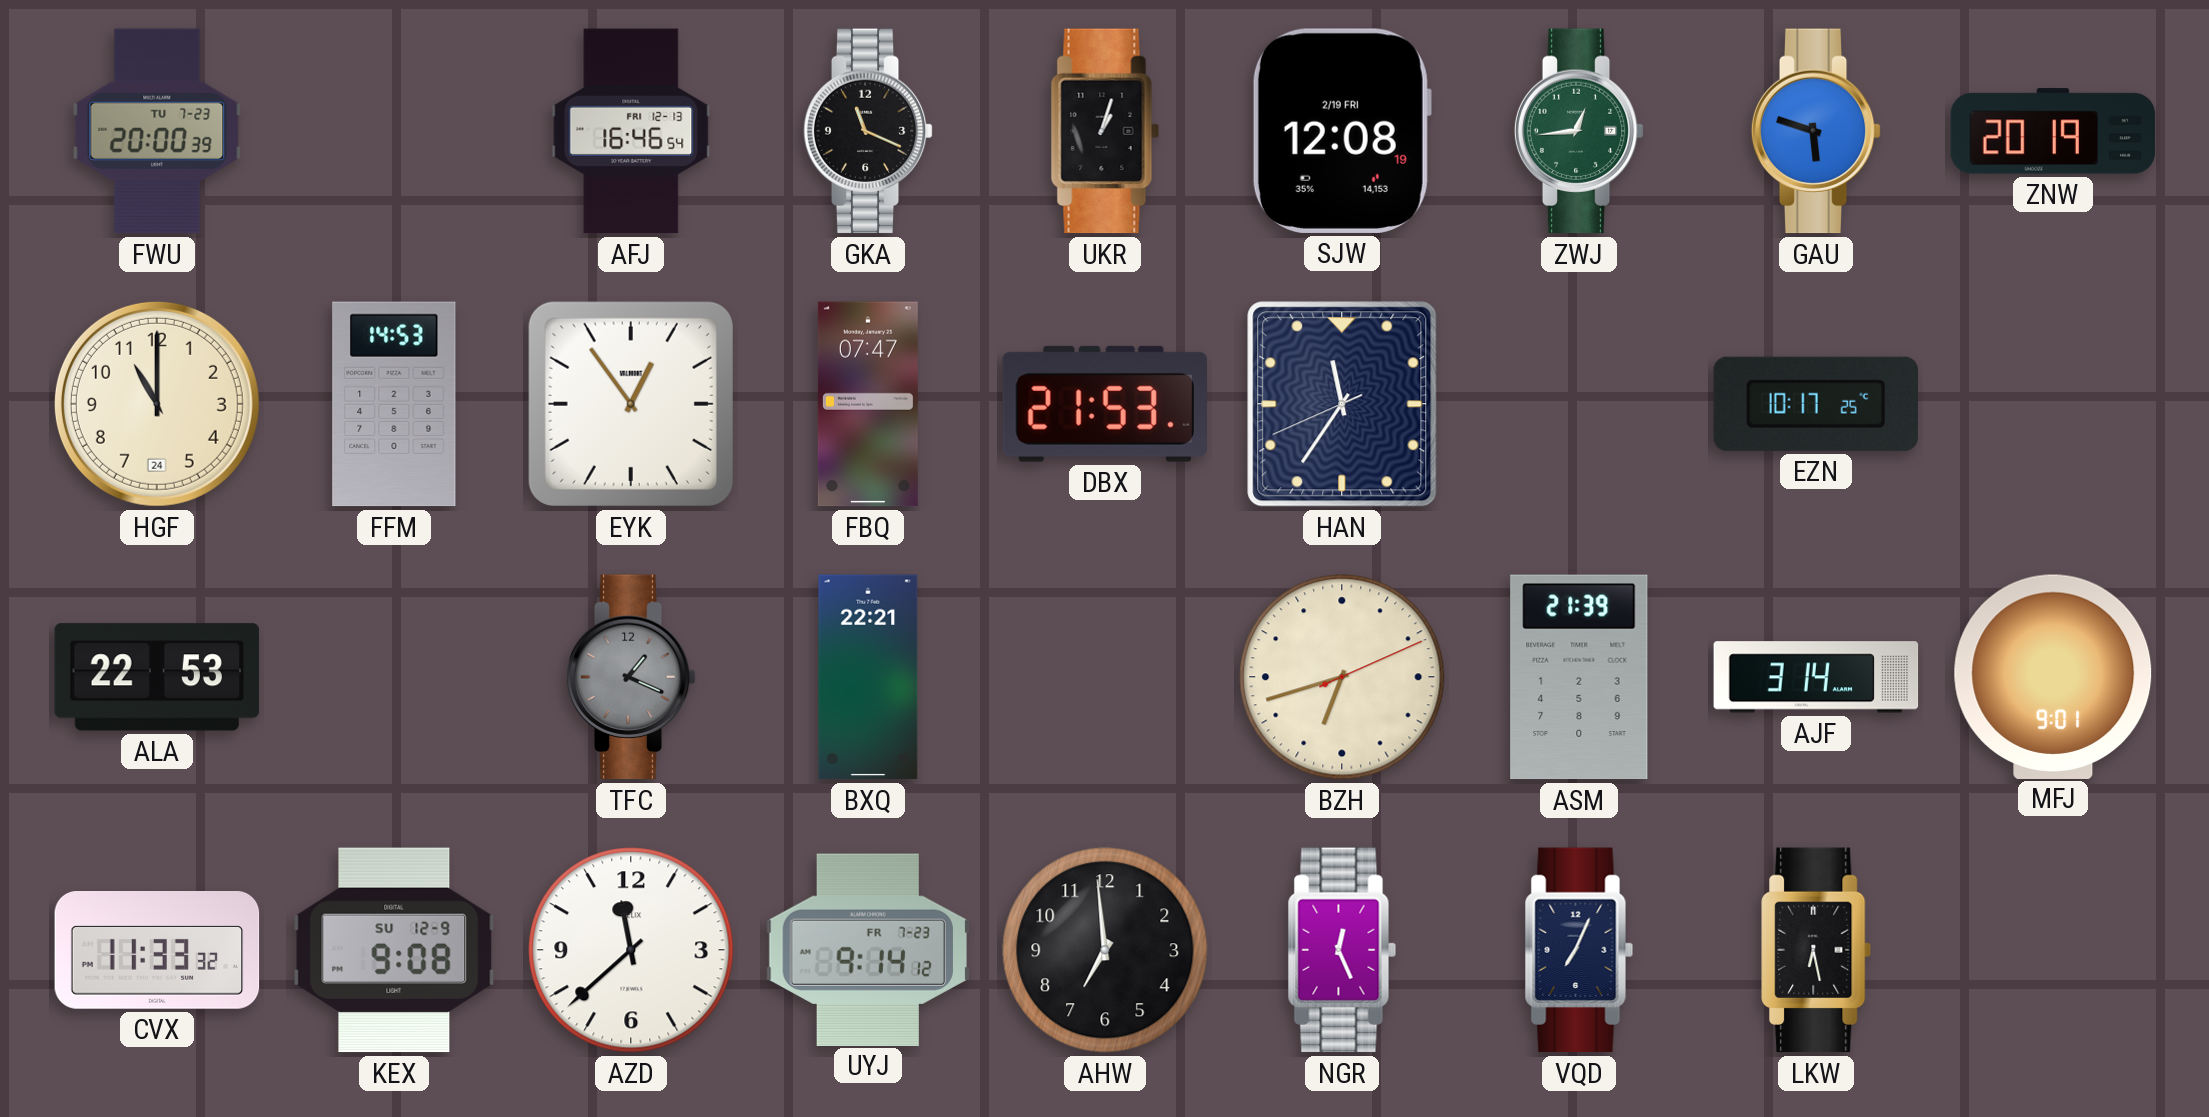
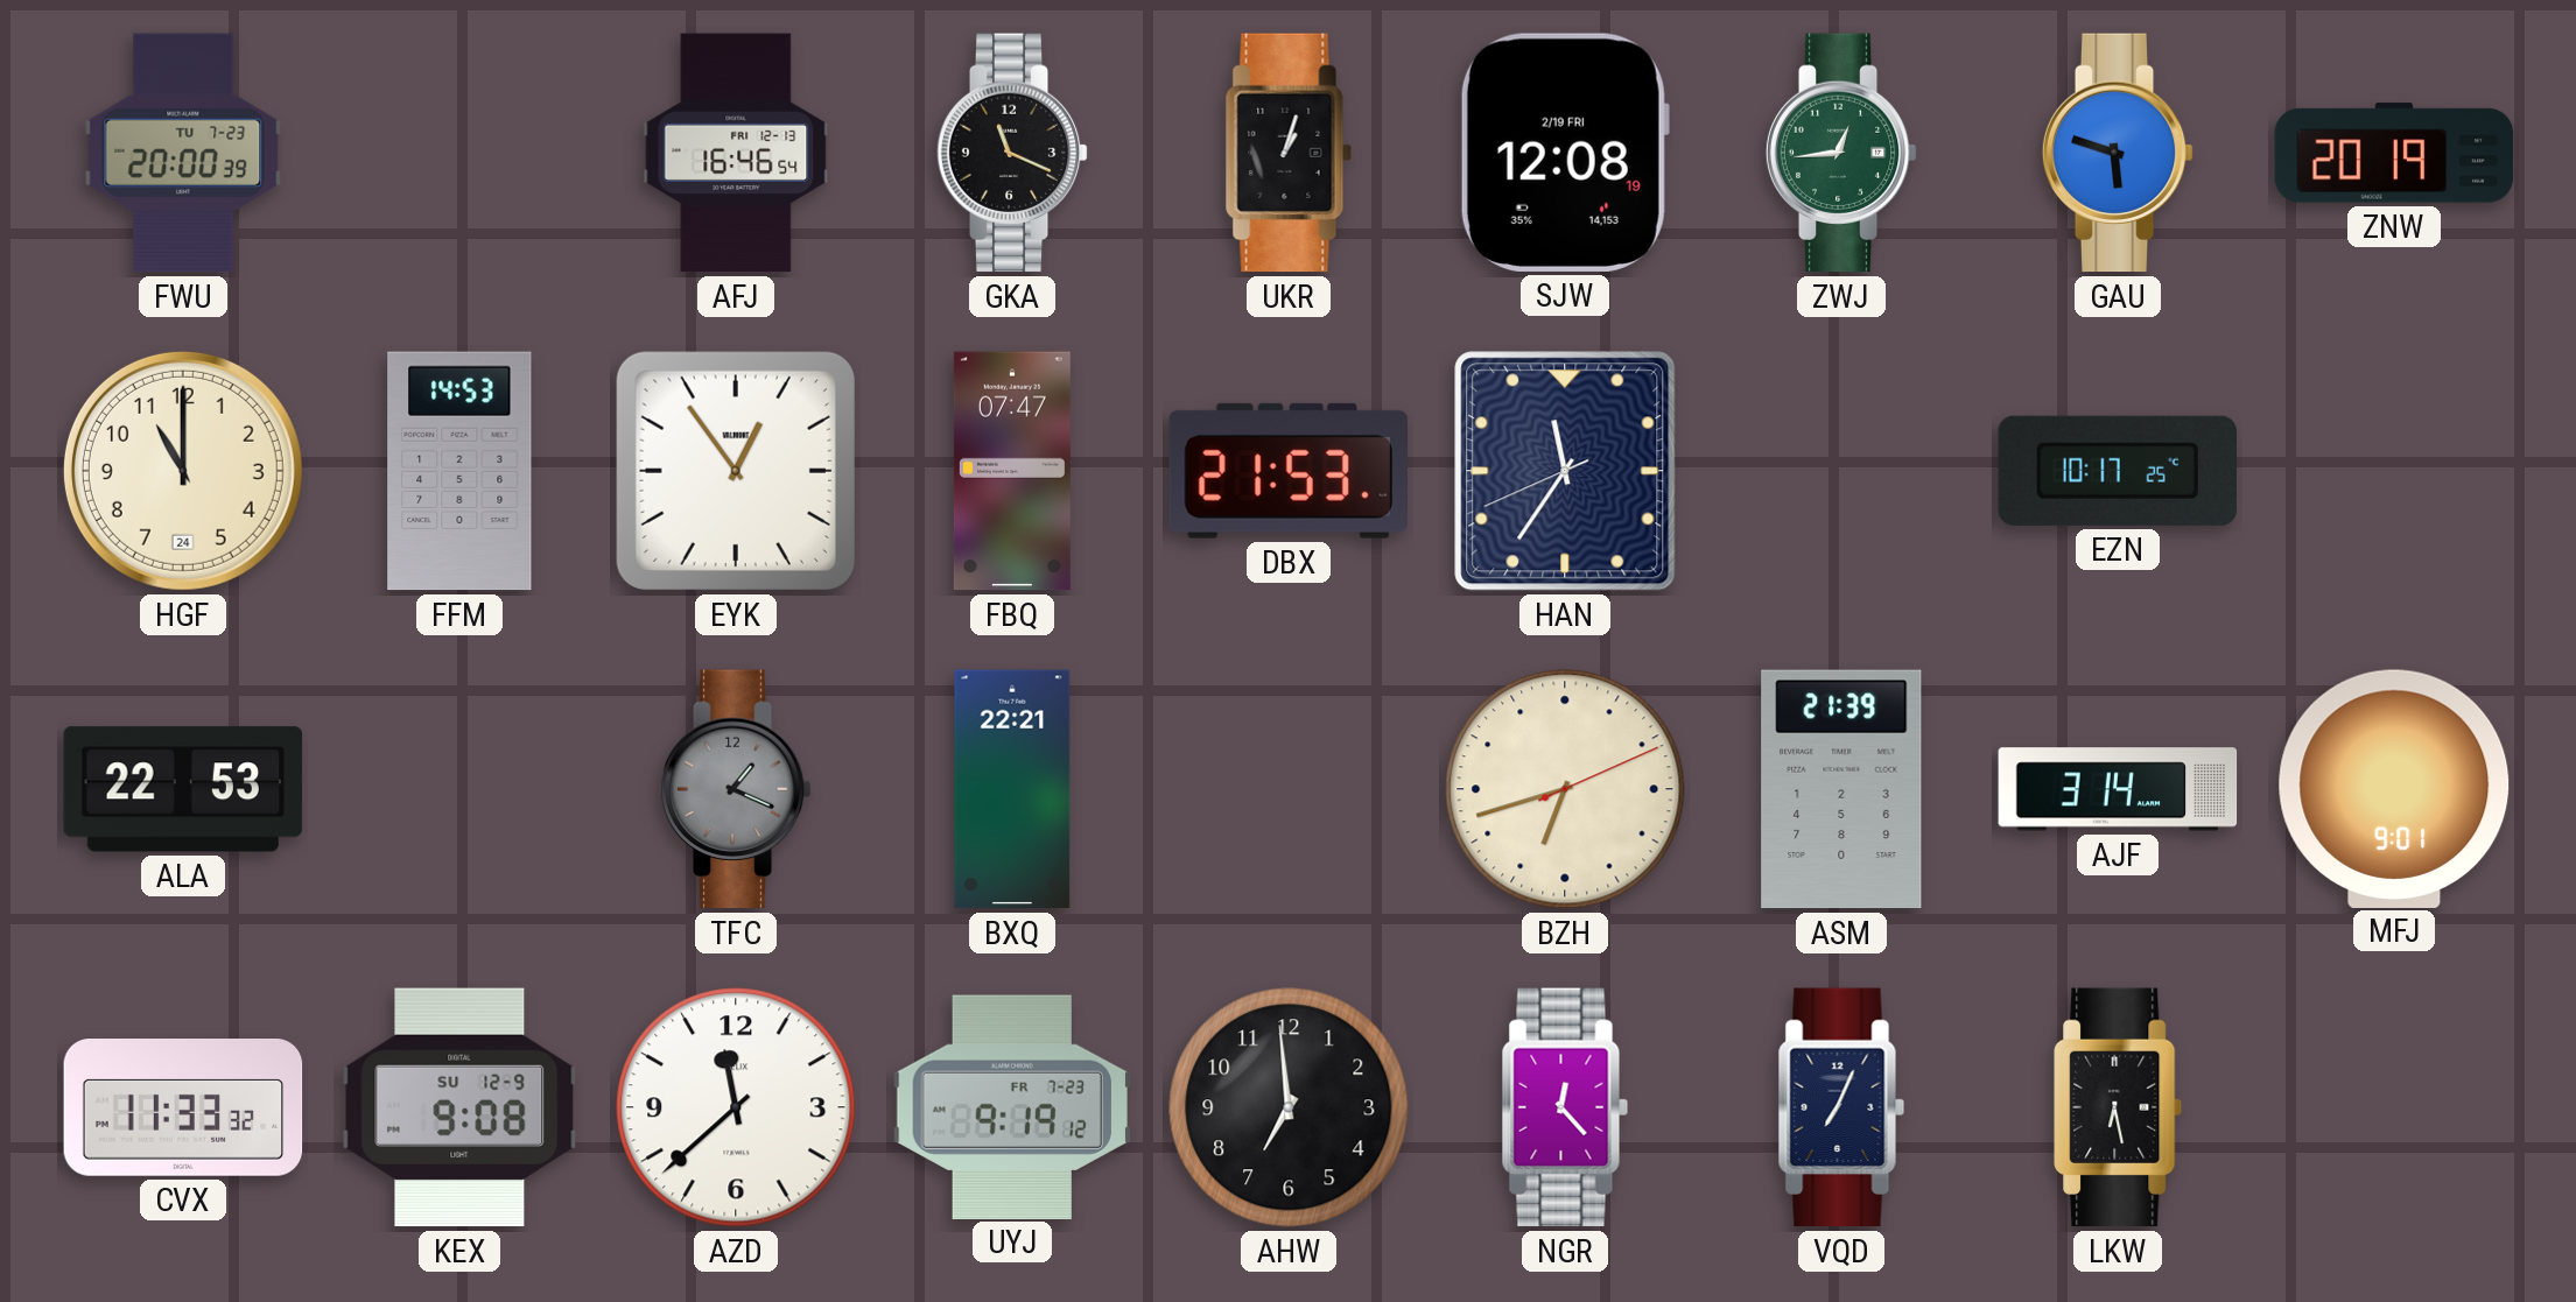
UYJ: 9:14 -> 9:19 (1011, 1106)
NGR: 12:26 -> 12:23 (1565, 1107)
